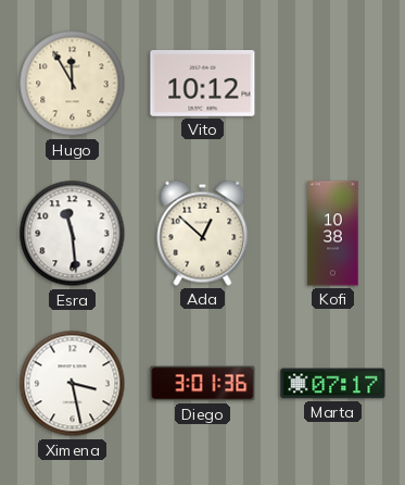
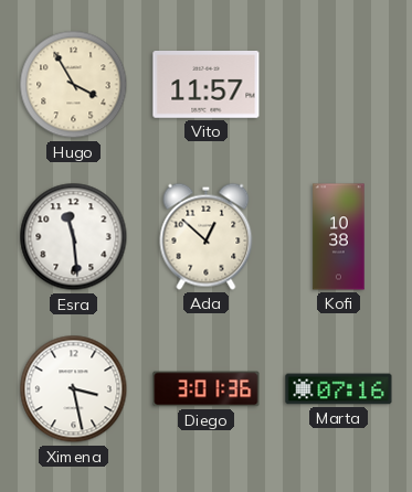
Hugo: 11:55 -> 3:55 (74, 85)
Vito: 10:12 -> 11:57 (207, 85)
Marta: 07:17 -> 07:16 (339, 389)
